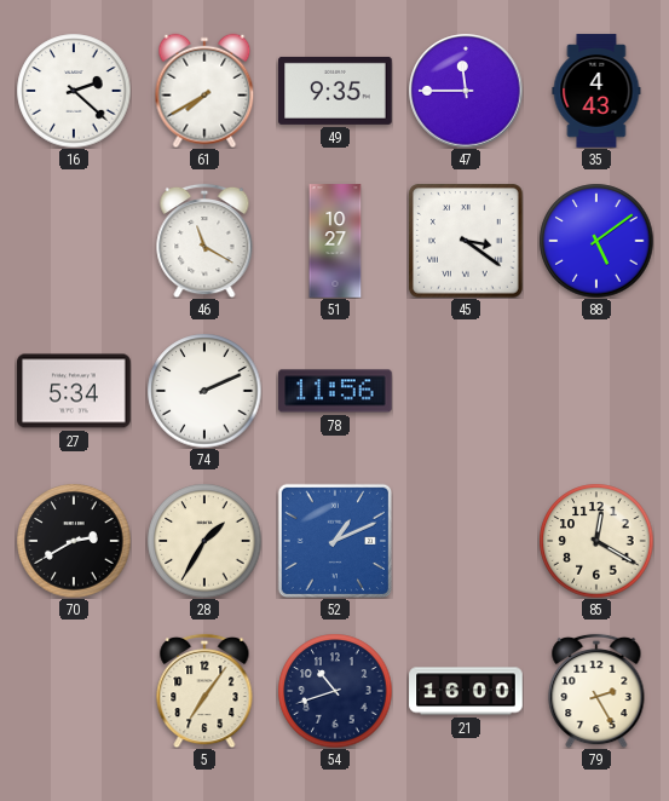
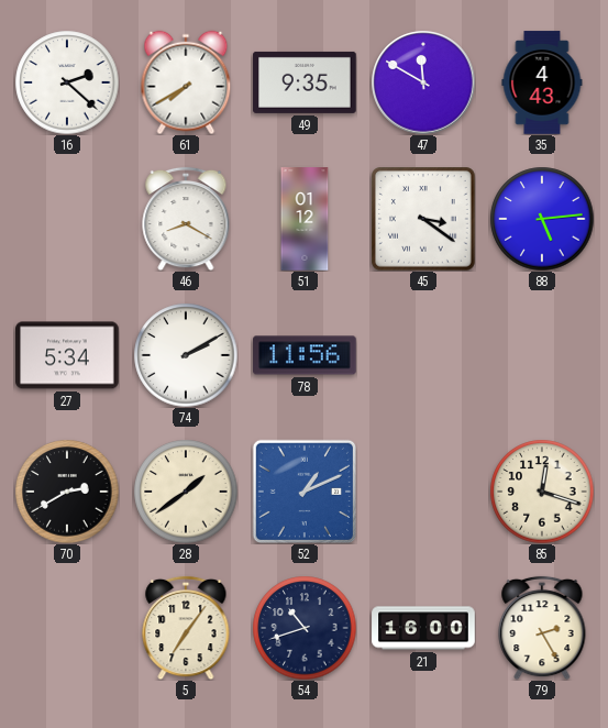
47: 11:45 -> 11:50 (423, 82)
46: 11:20 -> 8:20 (186, 219)
51: 10:27 -> 01:12 (305, 219)
88: 5:09 -> 5:14 (542, 219)
74: 2:11 -> 2:10 (186, 355)
28: 1:35 -> 1:39 (186, 492)
85: 12:20 -> 12:18 (542, 492)
